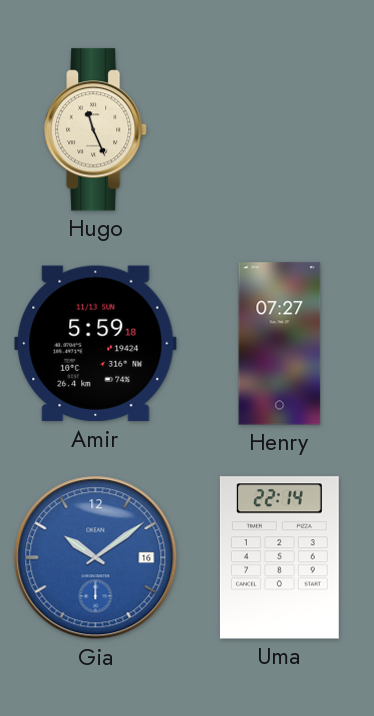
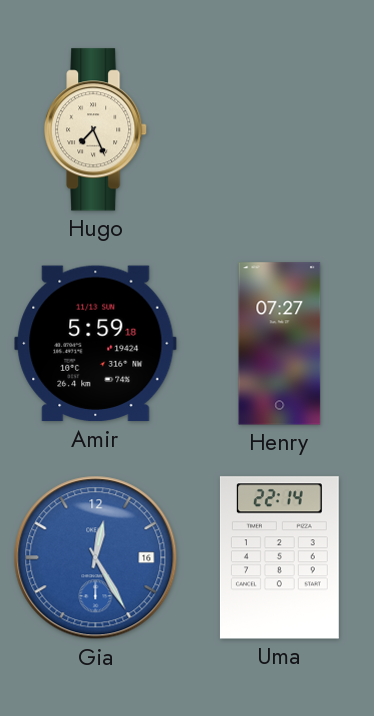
Hugo: 11:26 -> 7:26 (96, 130)
Gia: 10:09 -> 12:25 (96, 558)
